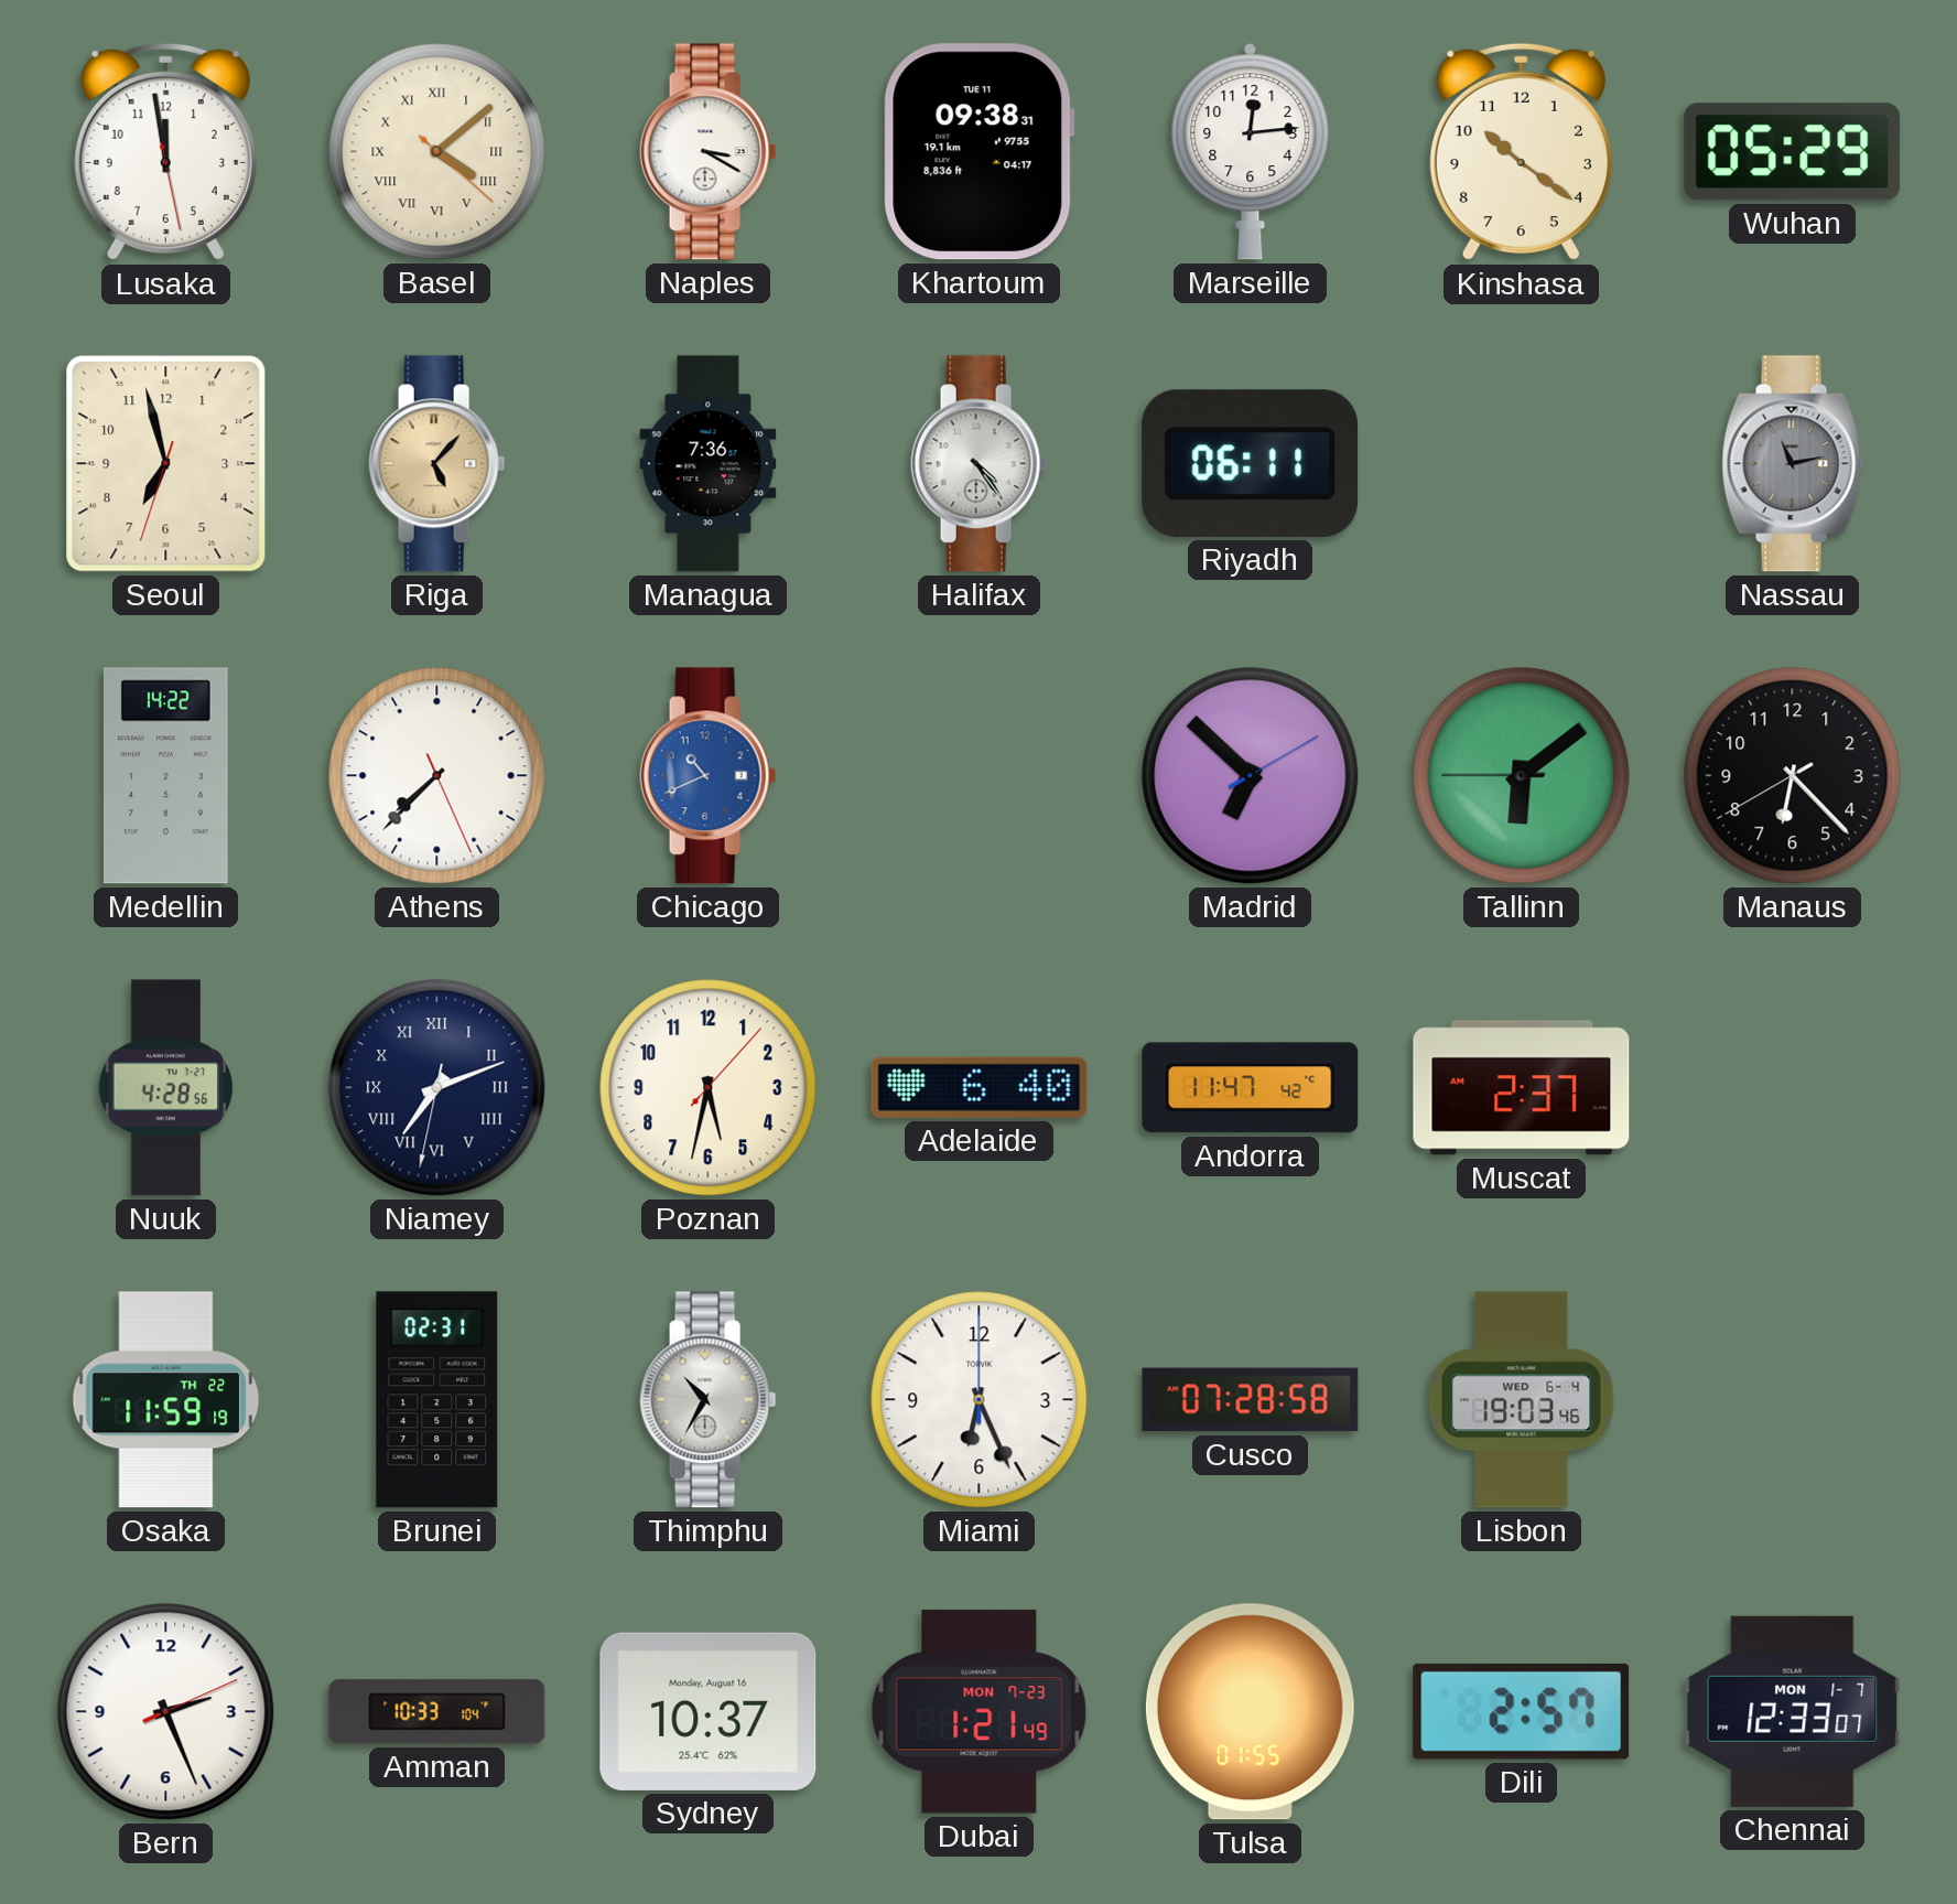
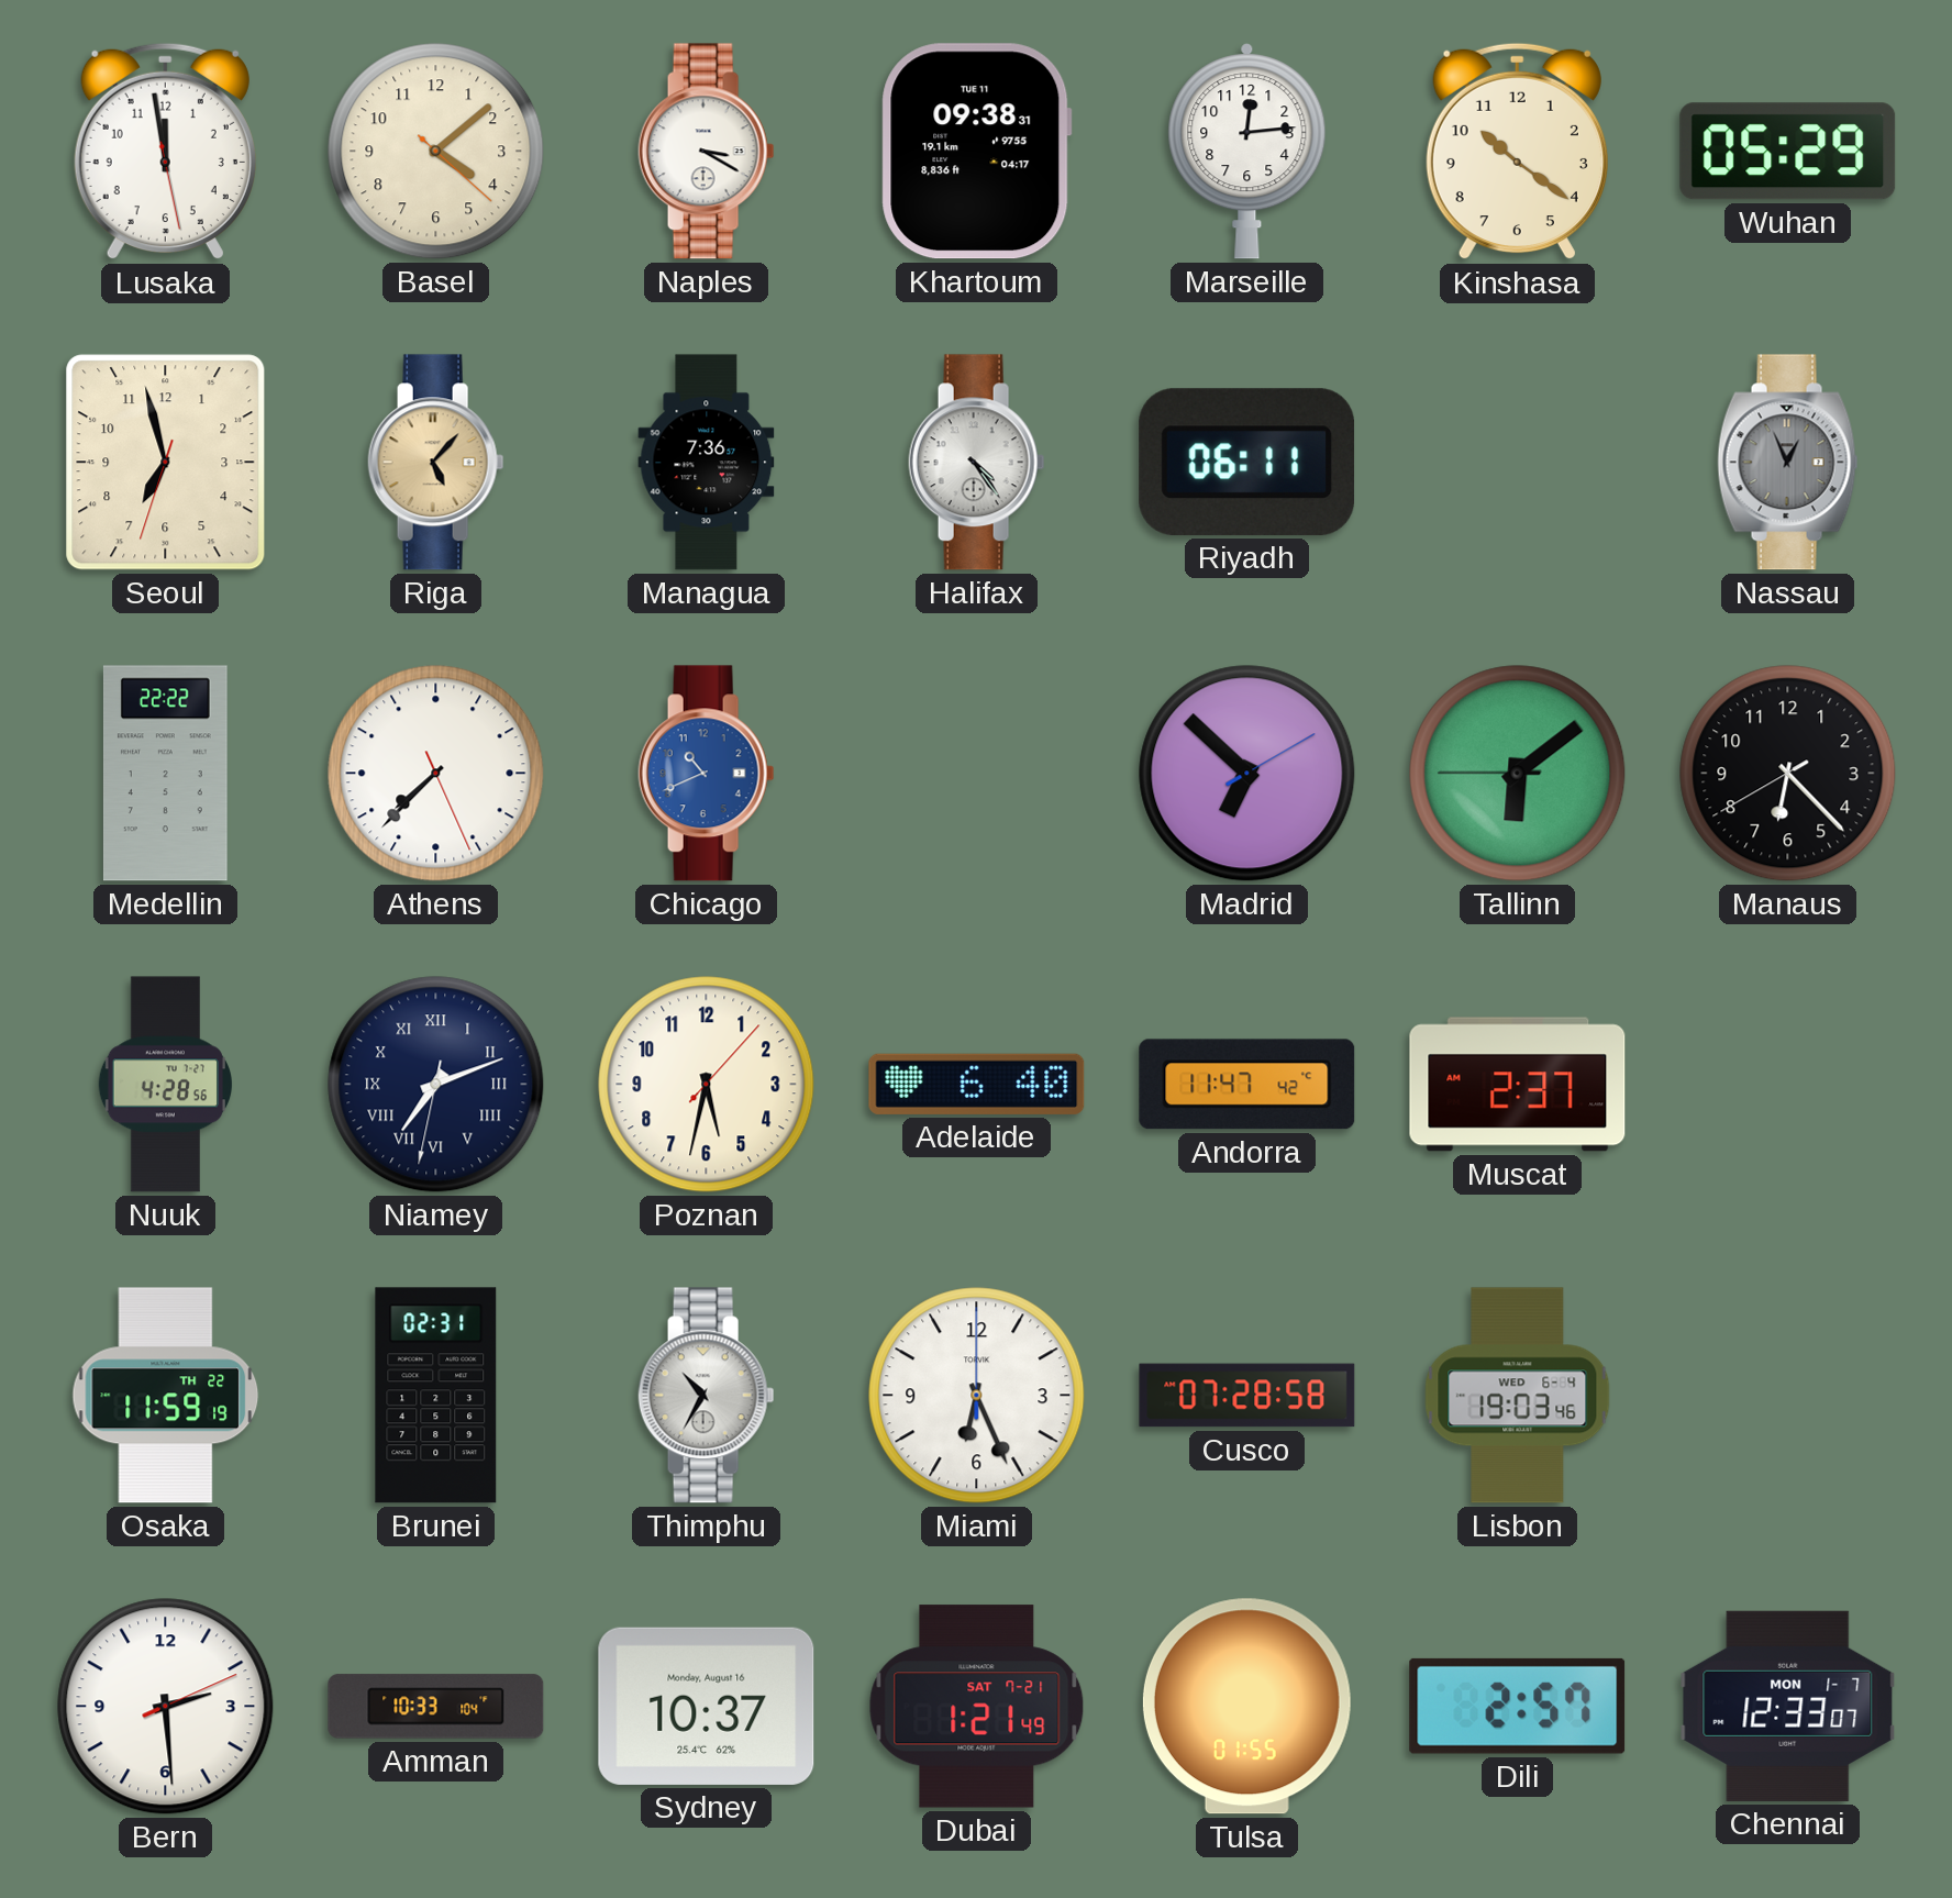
Basel numerals: Roman -> Arabic (436, 152)
Nassau: 11:13 -> 12:56 (1788, 463)
Medellin: 14:22 -> 22:22 (165, 774)
Bern: 2:26 -> 2:29 (166, 1707)
Dubai date: MON 7-23 -> SAT 7-21 (977, 1707)
